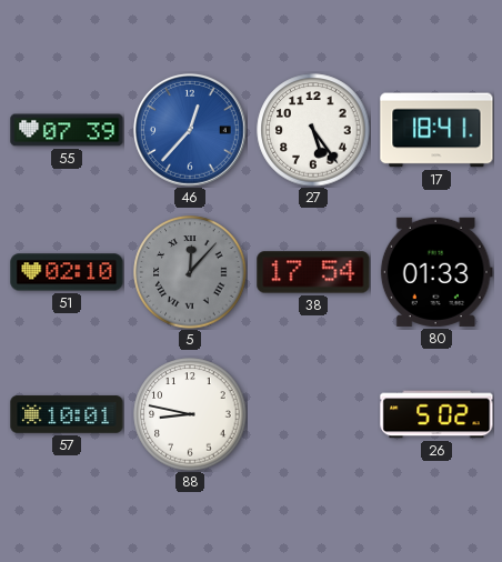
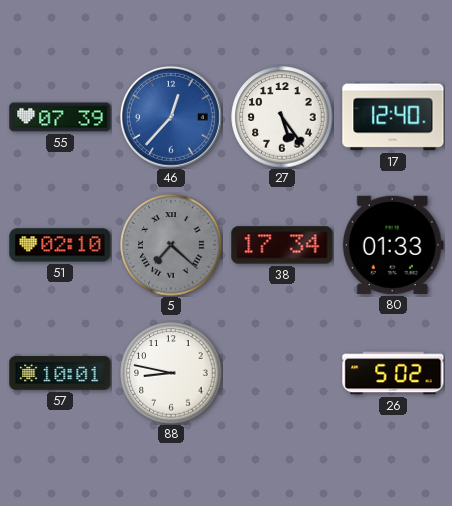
17: 18:41 -> 12:40 (393, 117)
5: 12:07 -> 7:22 (171, 245)
38: 17:54 -> 17:34 (282, 245)
